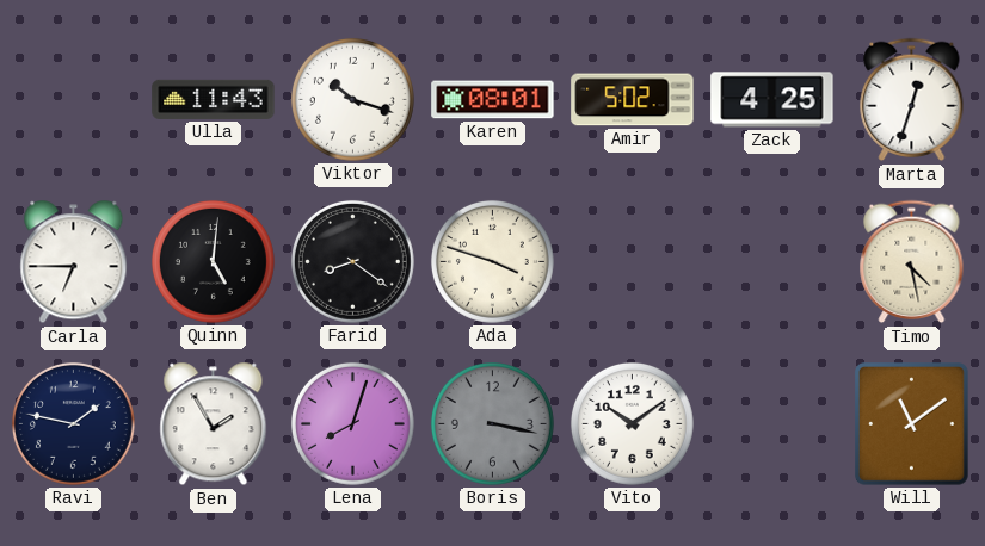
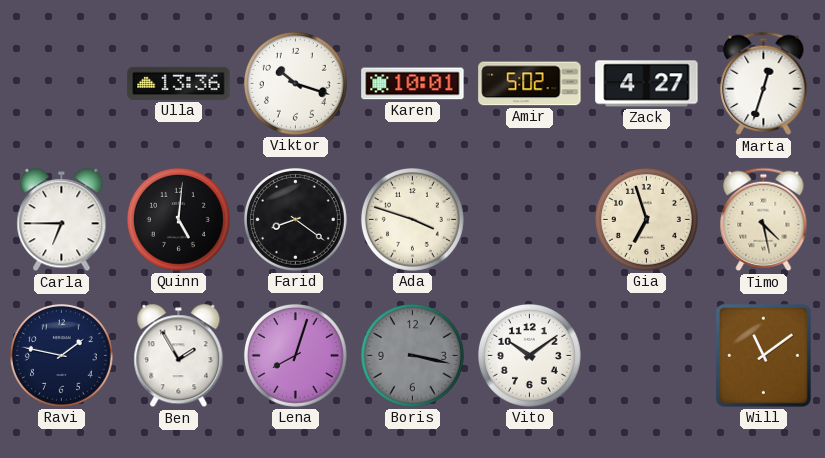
Ulla: 11:43 -> 13:36 (179, 83)
Karen: 08:01 -> 10:01 (413, 84)
Zack: 4:25 -> 4:27 (647, 84)
Gia: none -> 6:57 (646, 219)
